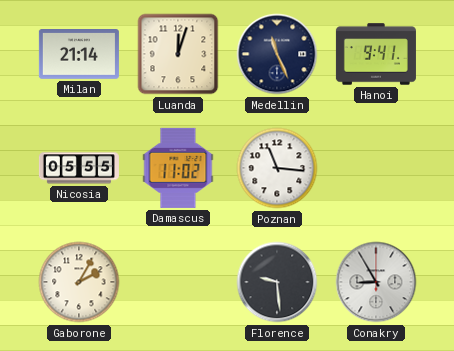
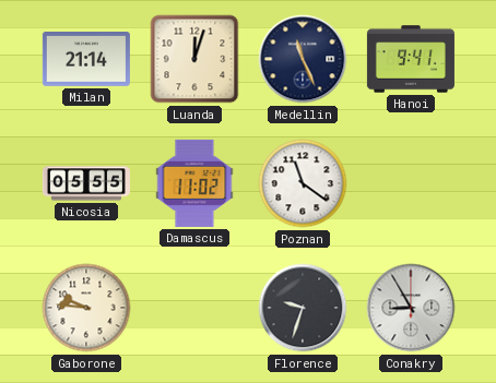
Poznan: 11:16 -> 11:21 (303, 183)
Gaborone: 2:05 -> 9:46 (86, 308)
Florence: 9:29 -> 9:33 (303, 308)
